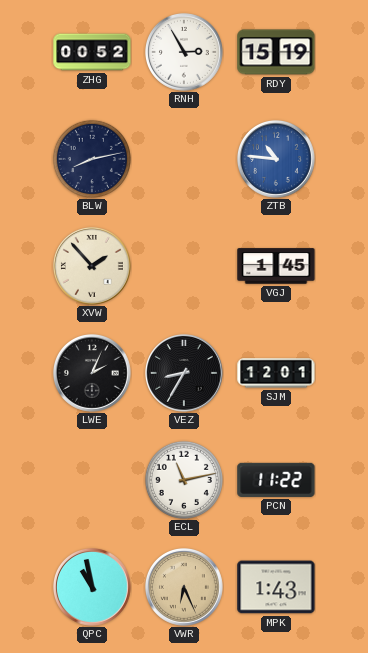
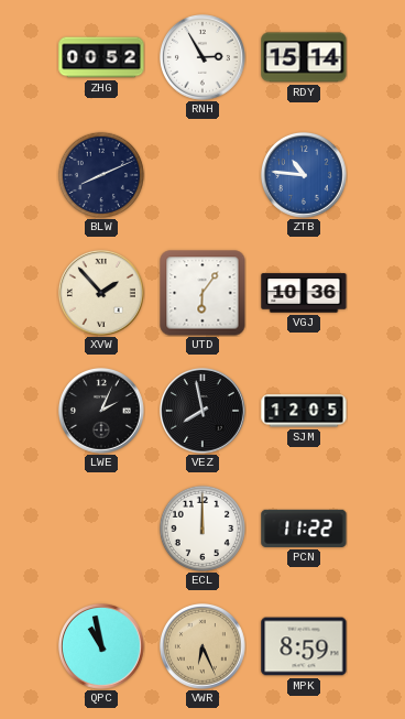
RDY: 15:19 -> 15:14 (304, 57)
BLW: 8:13 -> 8:11 (101, 175)
UTD: none -> 6:06 (202, 293)
VGJ: 1:45 -> 10:36 (304, 293)
VEZ: 8:35 -> 7:58 (204, 412)
SJM: 12:01 -> 12:05 (304, 411)
ECL: 11:13 -> 12:00 (202, 529)
MPK: 1:43 -> 8:59 (304, 646)
